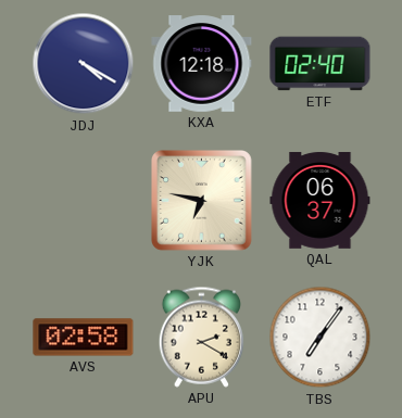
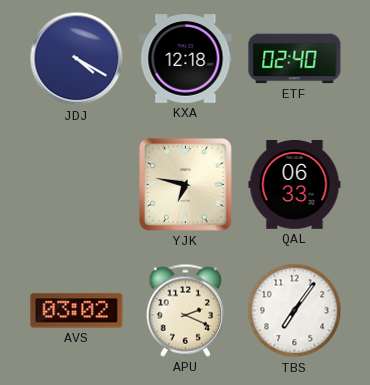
QAL: 06:37 -> 06:33 (295, 184)
AVS: 02:58 -> 03:02 (77, 311)
APU: 2:20 -> 2:19 (185, 310)
